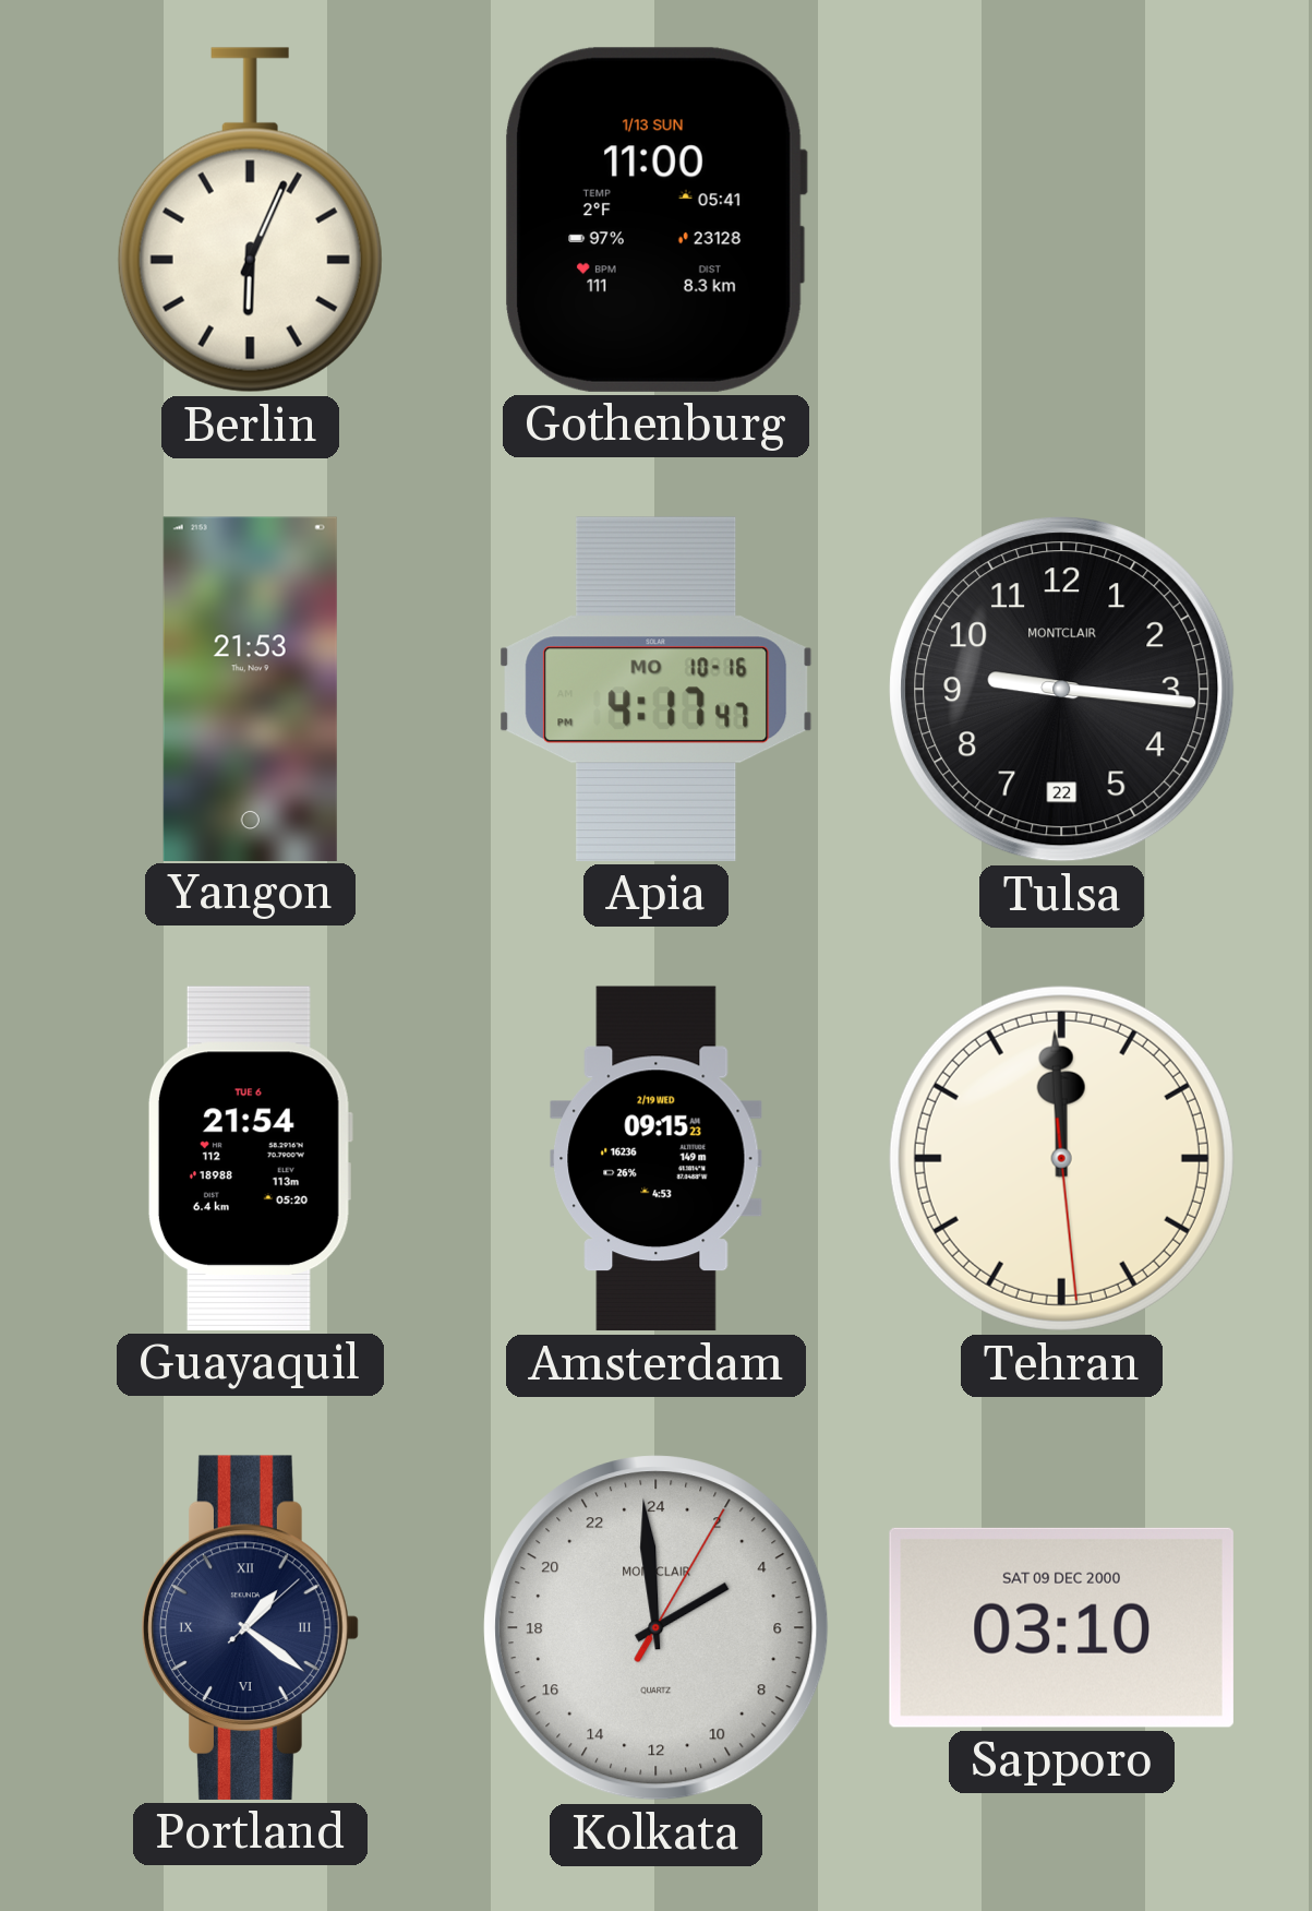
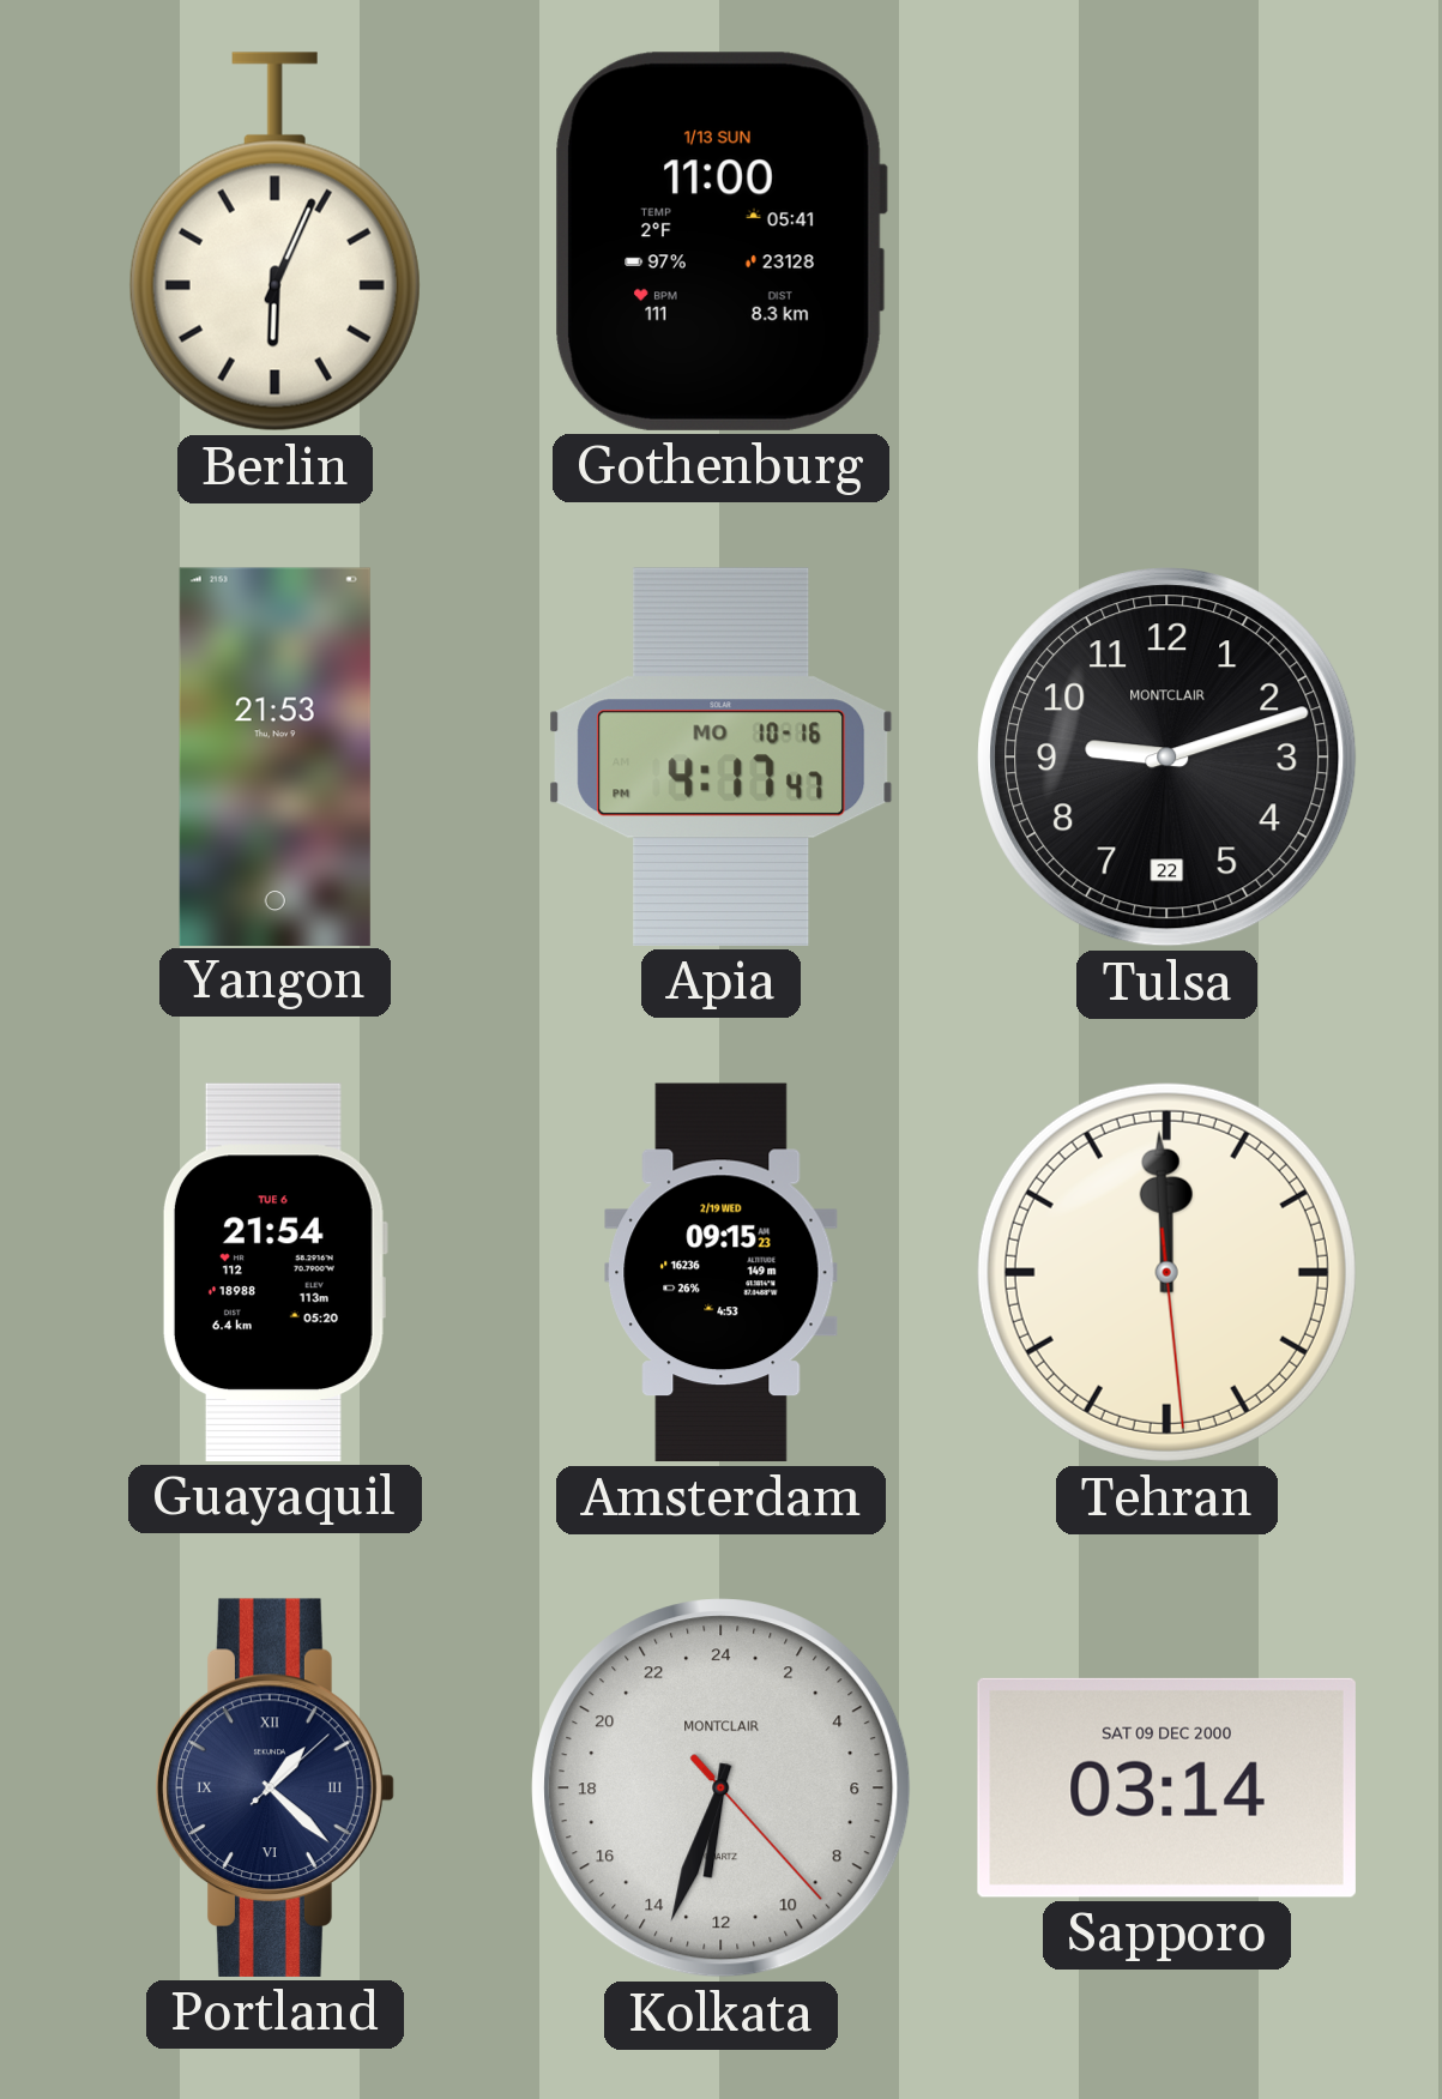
Tulsa: 9:16 -> 9:12 (1168, 758)
Portland: 1:21 -> 1:22 (274, 1787)
Kolkata: 3:59 -> 12:33 (722, 1789)
Sapporo: 03:10 -> 03:14 (1166, 1787)
